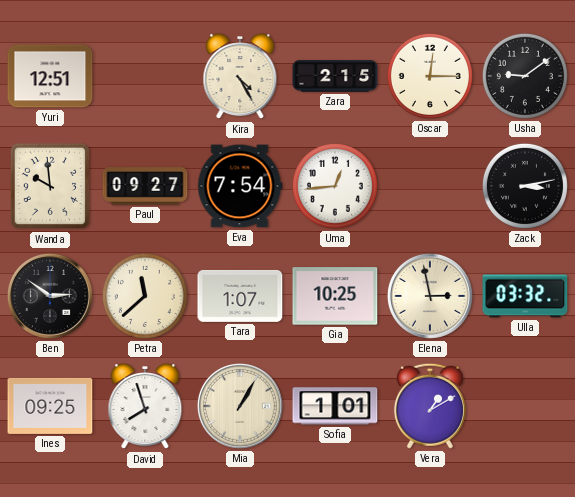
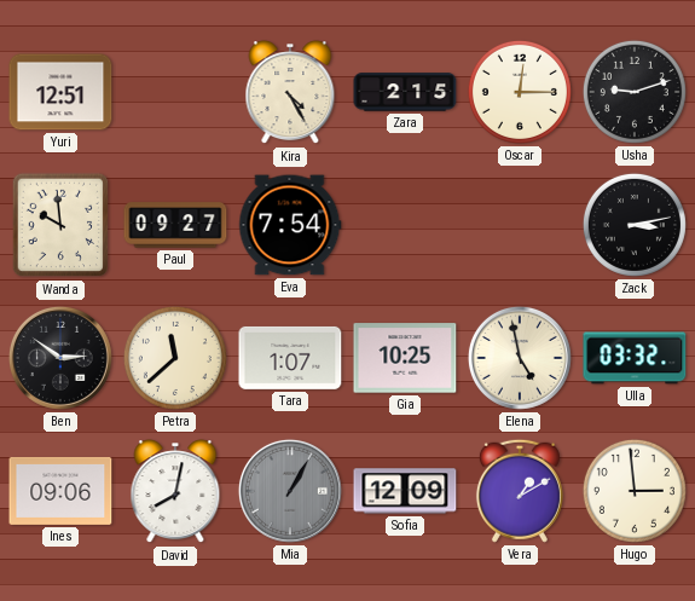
Usha: 9:09 -> 9:12 (635, 92)
Uma: 12:44 -> none (335, 186)
Elena: 2:58 -> 4:58 (520, 358)
Ines: 09:25 -> 09:06 (60, 491)
David: 7:57 -> 8:02 (175, 492)
Mia dial: cream -> grey (290, 491)
Sofia: 1:01 -> 12:09 (405, 491)
Hugo: none -> 2:59 (635, 491)
